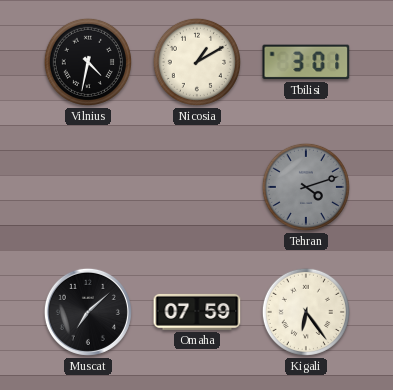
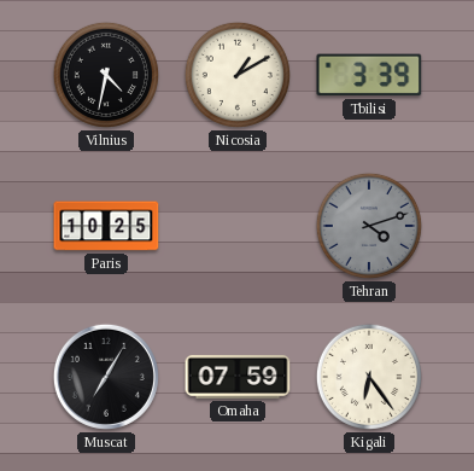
Tbilisi: 3:01 -> 3:39 (369, 75)
Paris: none -> 10:25 (106, 226)
Muscat: 7:08 -> 7:05 (106, 377)
